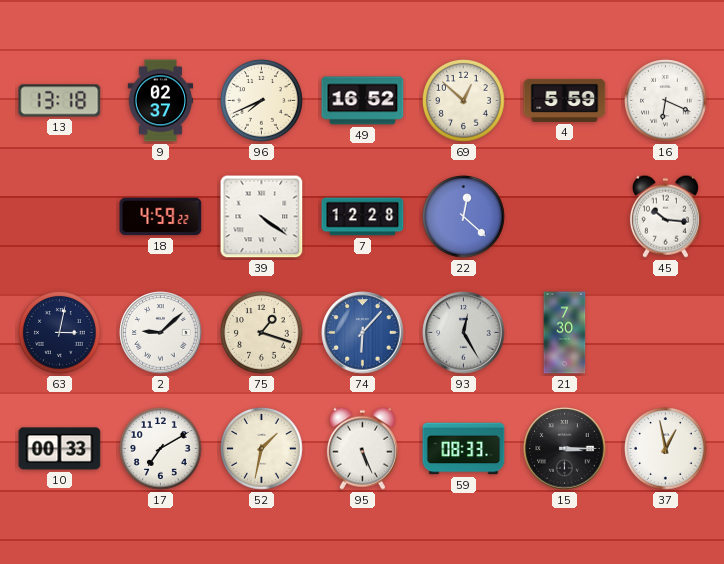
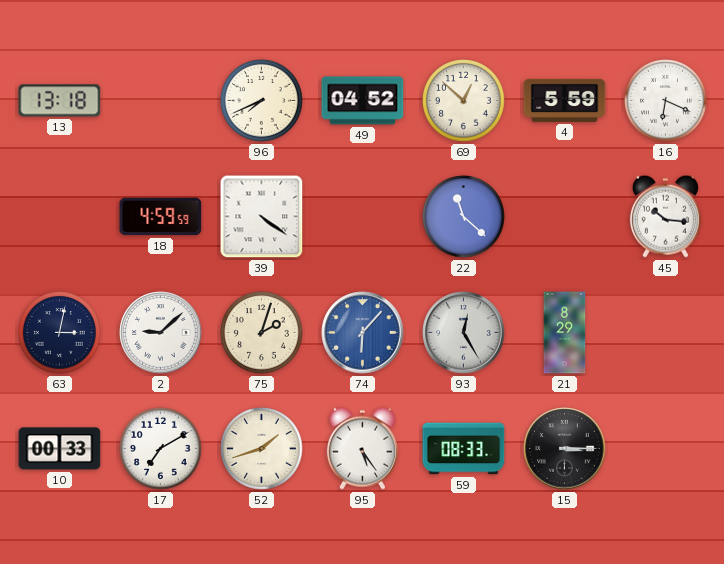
9: 02:37 -> none (161, 101)
49: 16:52 -> 04:52 (363, 101)
18: 4:59:22 -> 4:59:59 (161, 217)
7: 12:28 -> none (363, 217)
22: 12:22 -> 11:22 (464, 217)
75: 1:18 -> 2:03 (262, 333)
21: 7:30 -> 8:29 (565, 333)
52: 1:32 -> 1:42 (262, 449)
95: 5:26 -> 5:24 (362, 448)
37: 12:58 -> none (666, 449)
